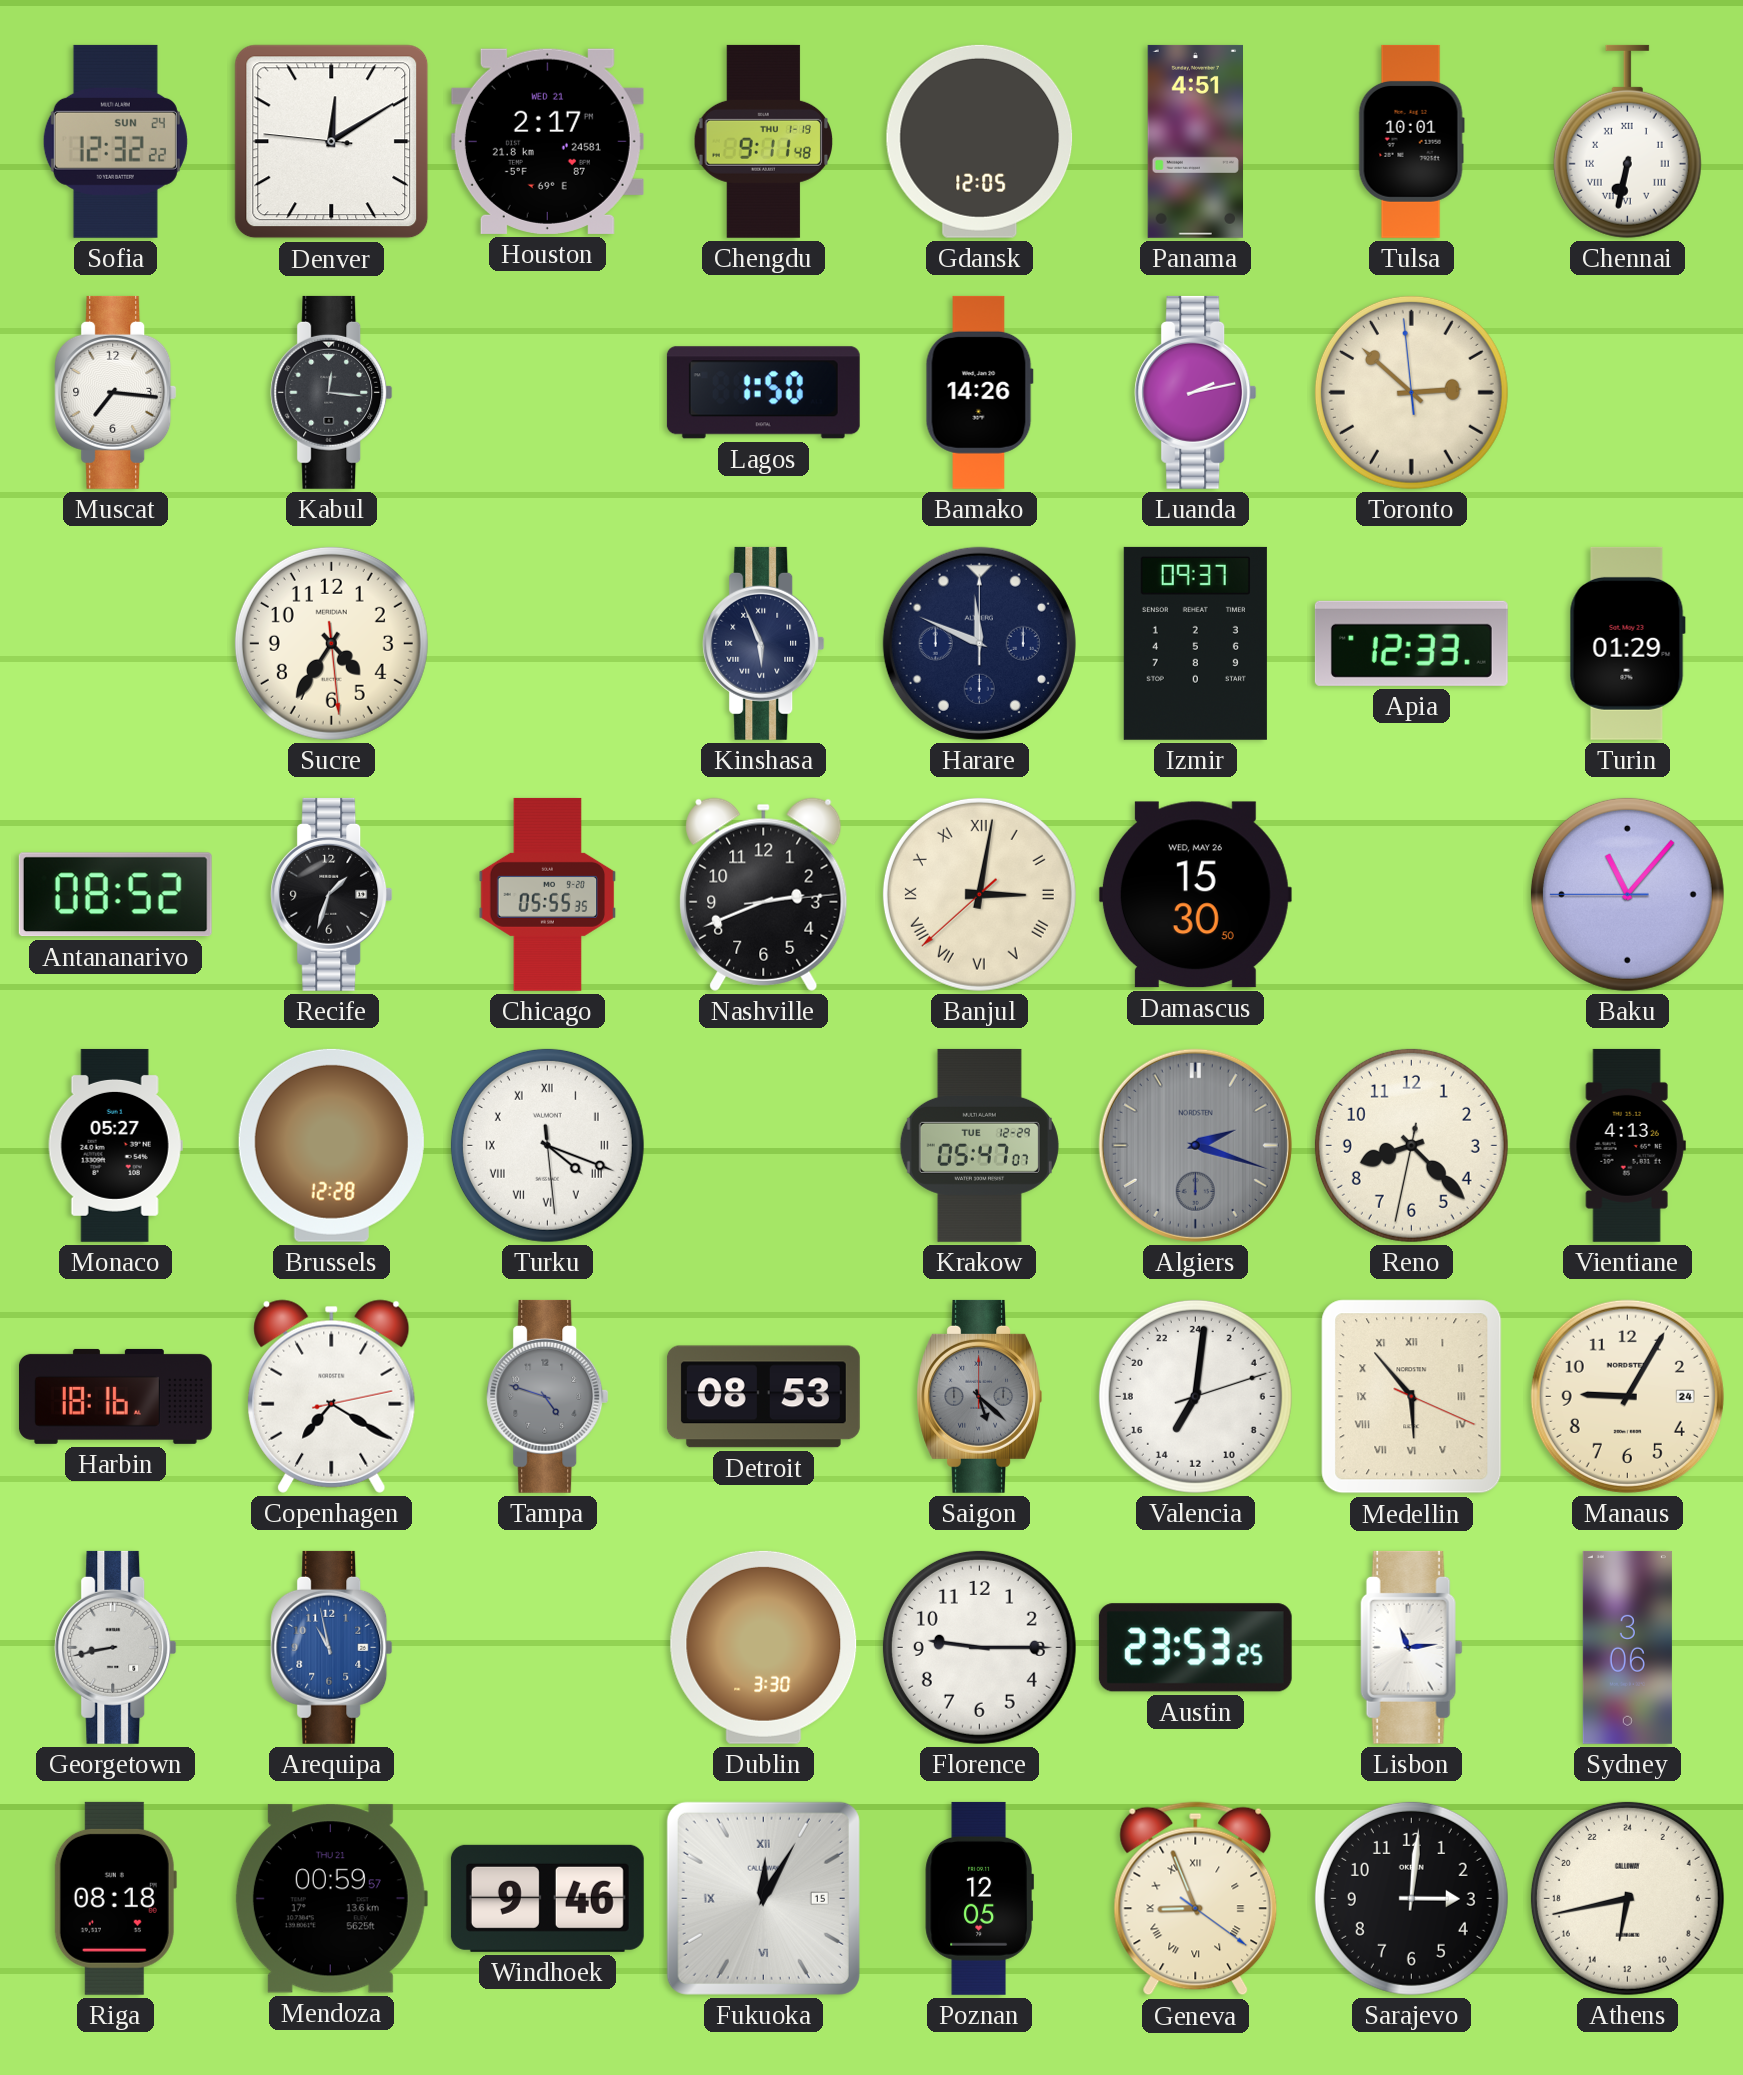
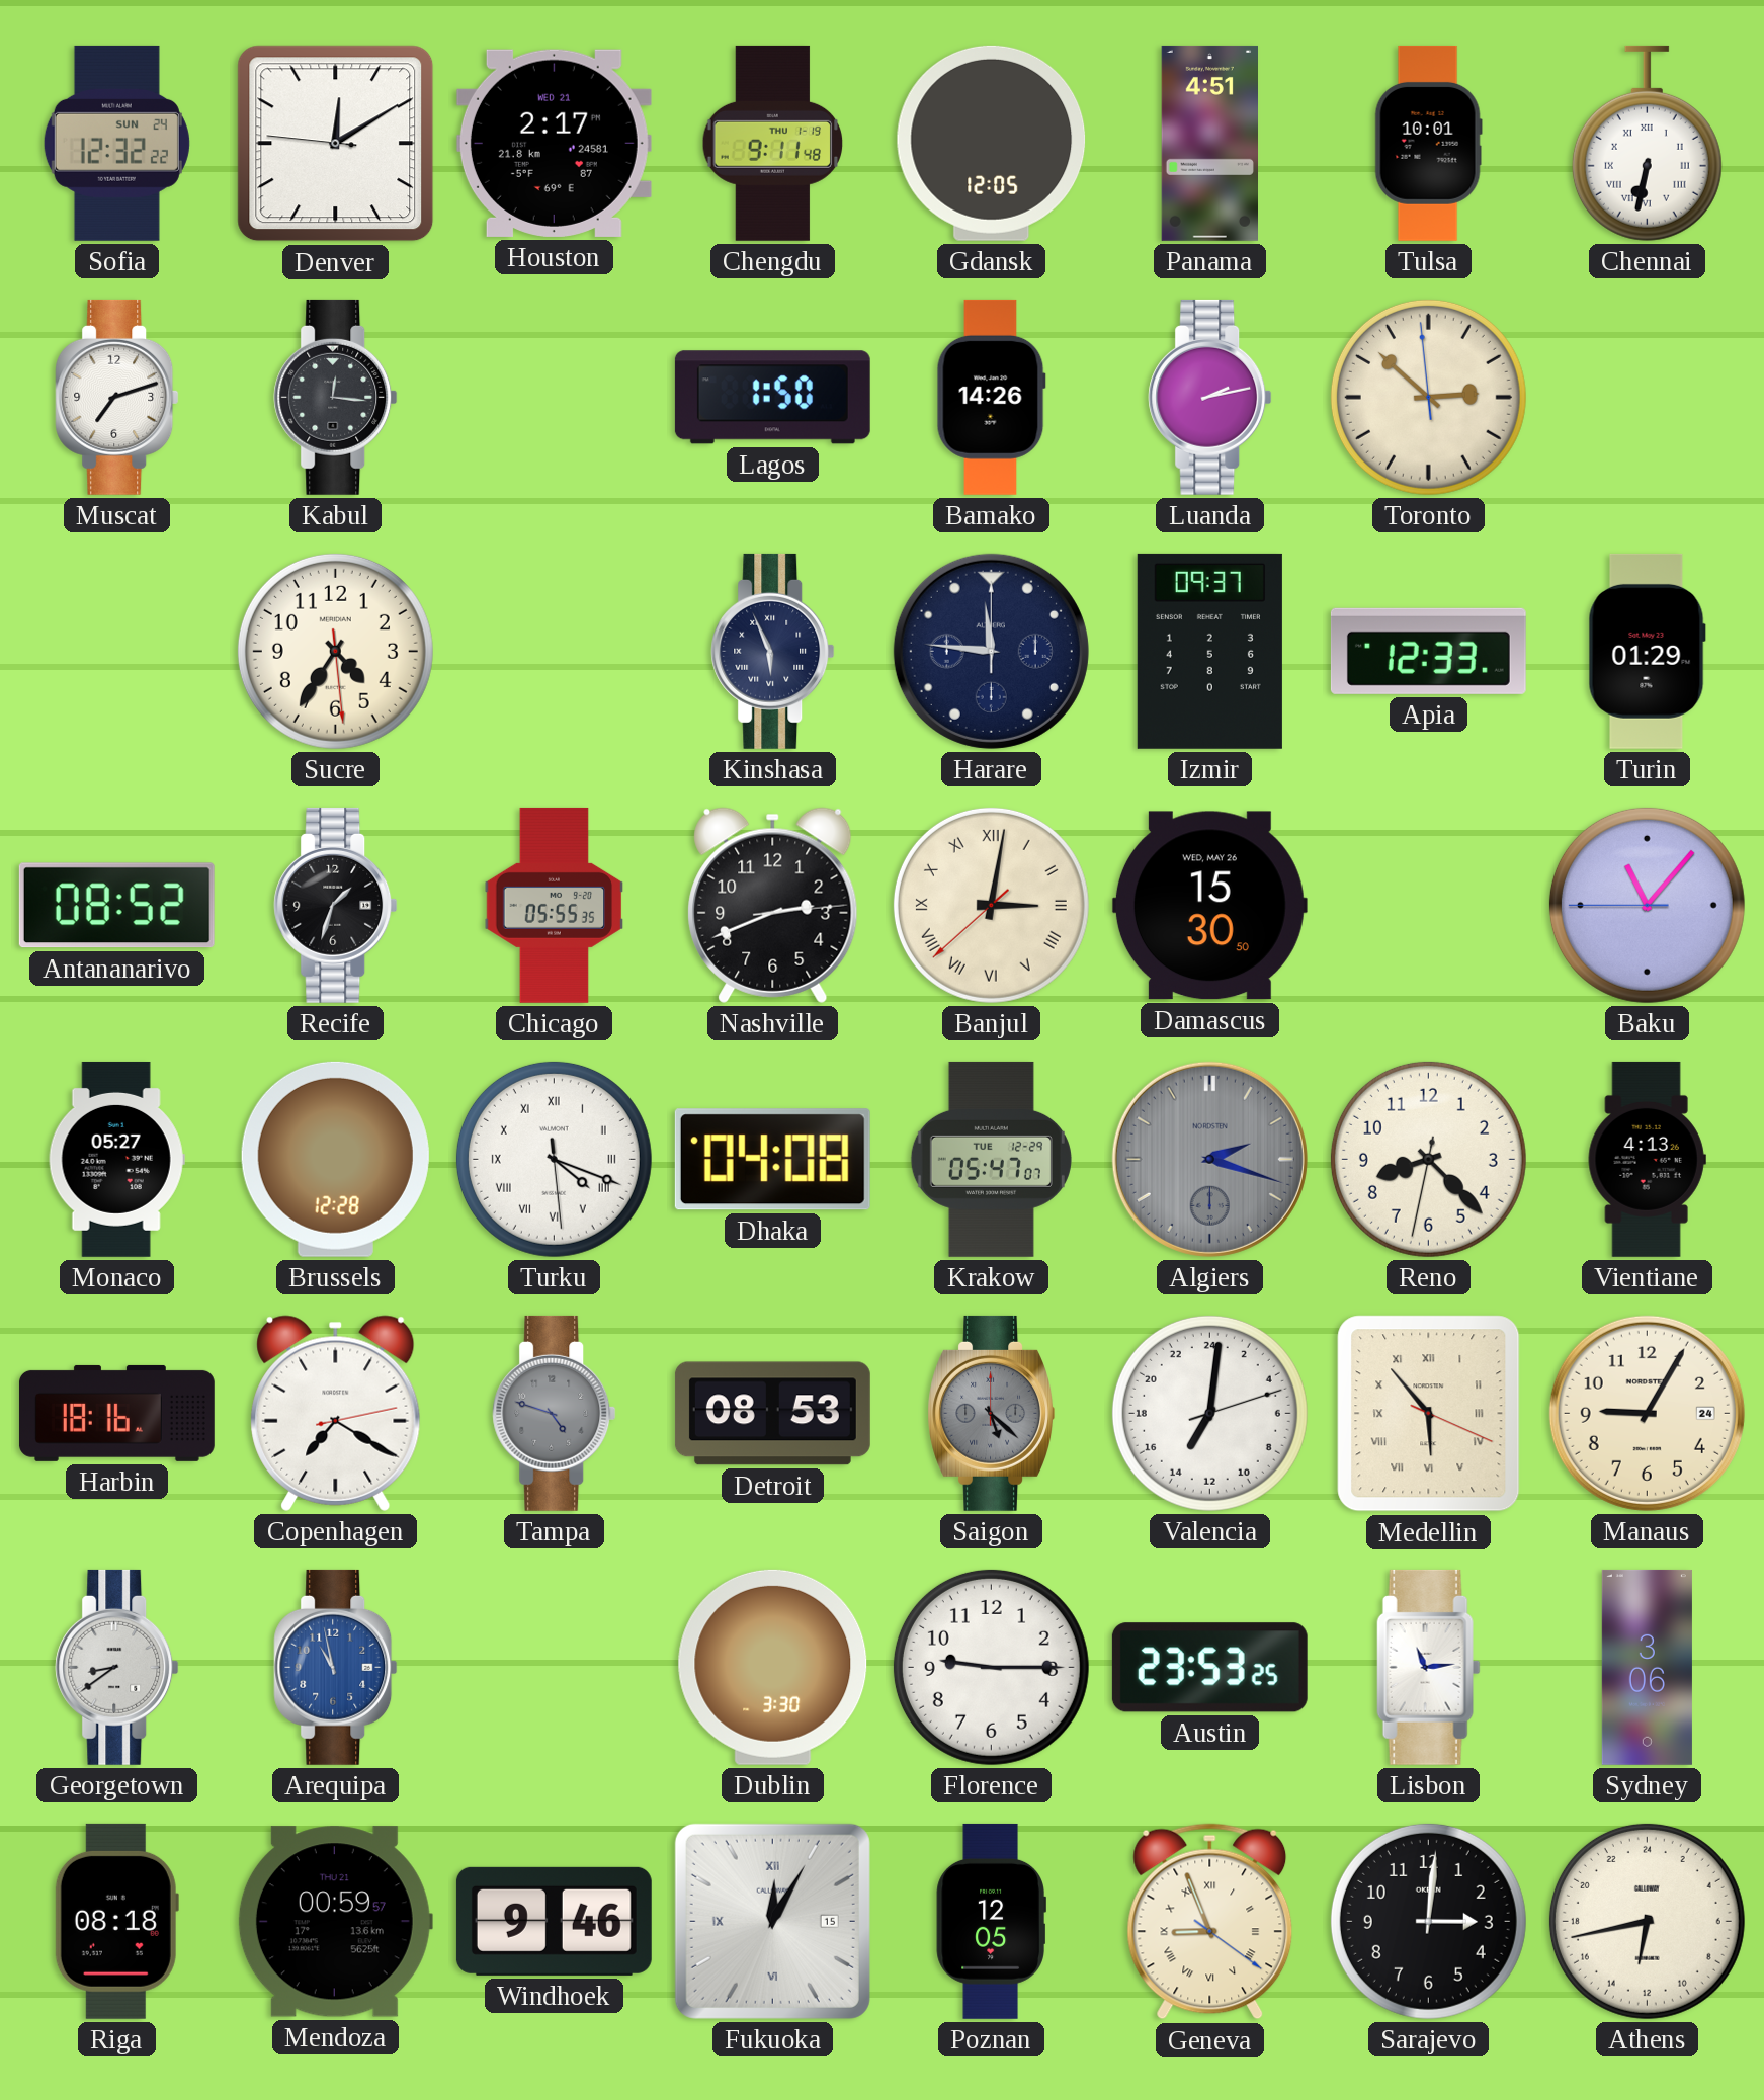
Muscat: 7:16 -> 7:12 (117, 397)
Harare: 11:49 -> 11:46 (991, 651)
Dhaka: none -> 04:08 (772, 1160)
Georgetown: 8:43 -> 8:39 (117, 1667)
